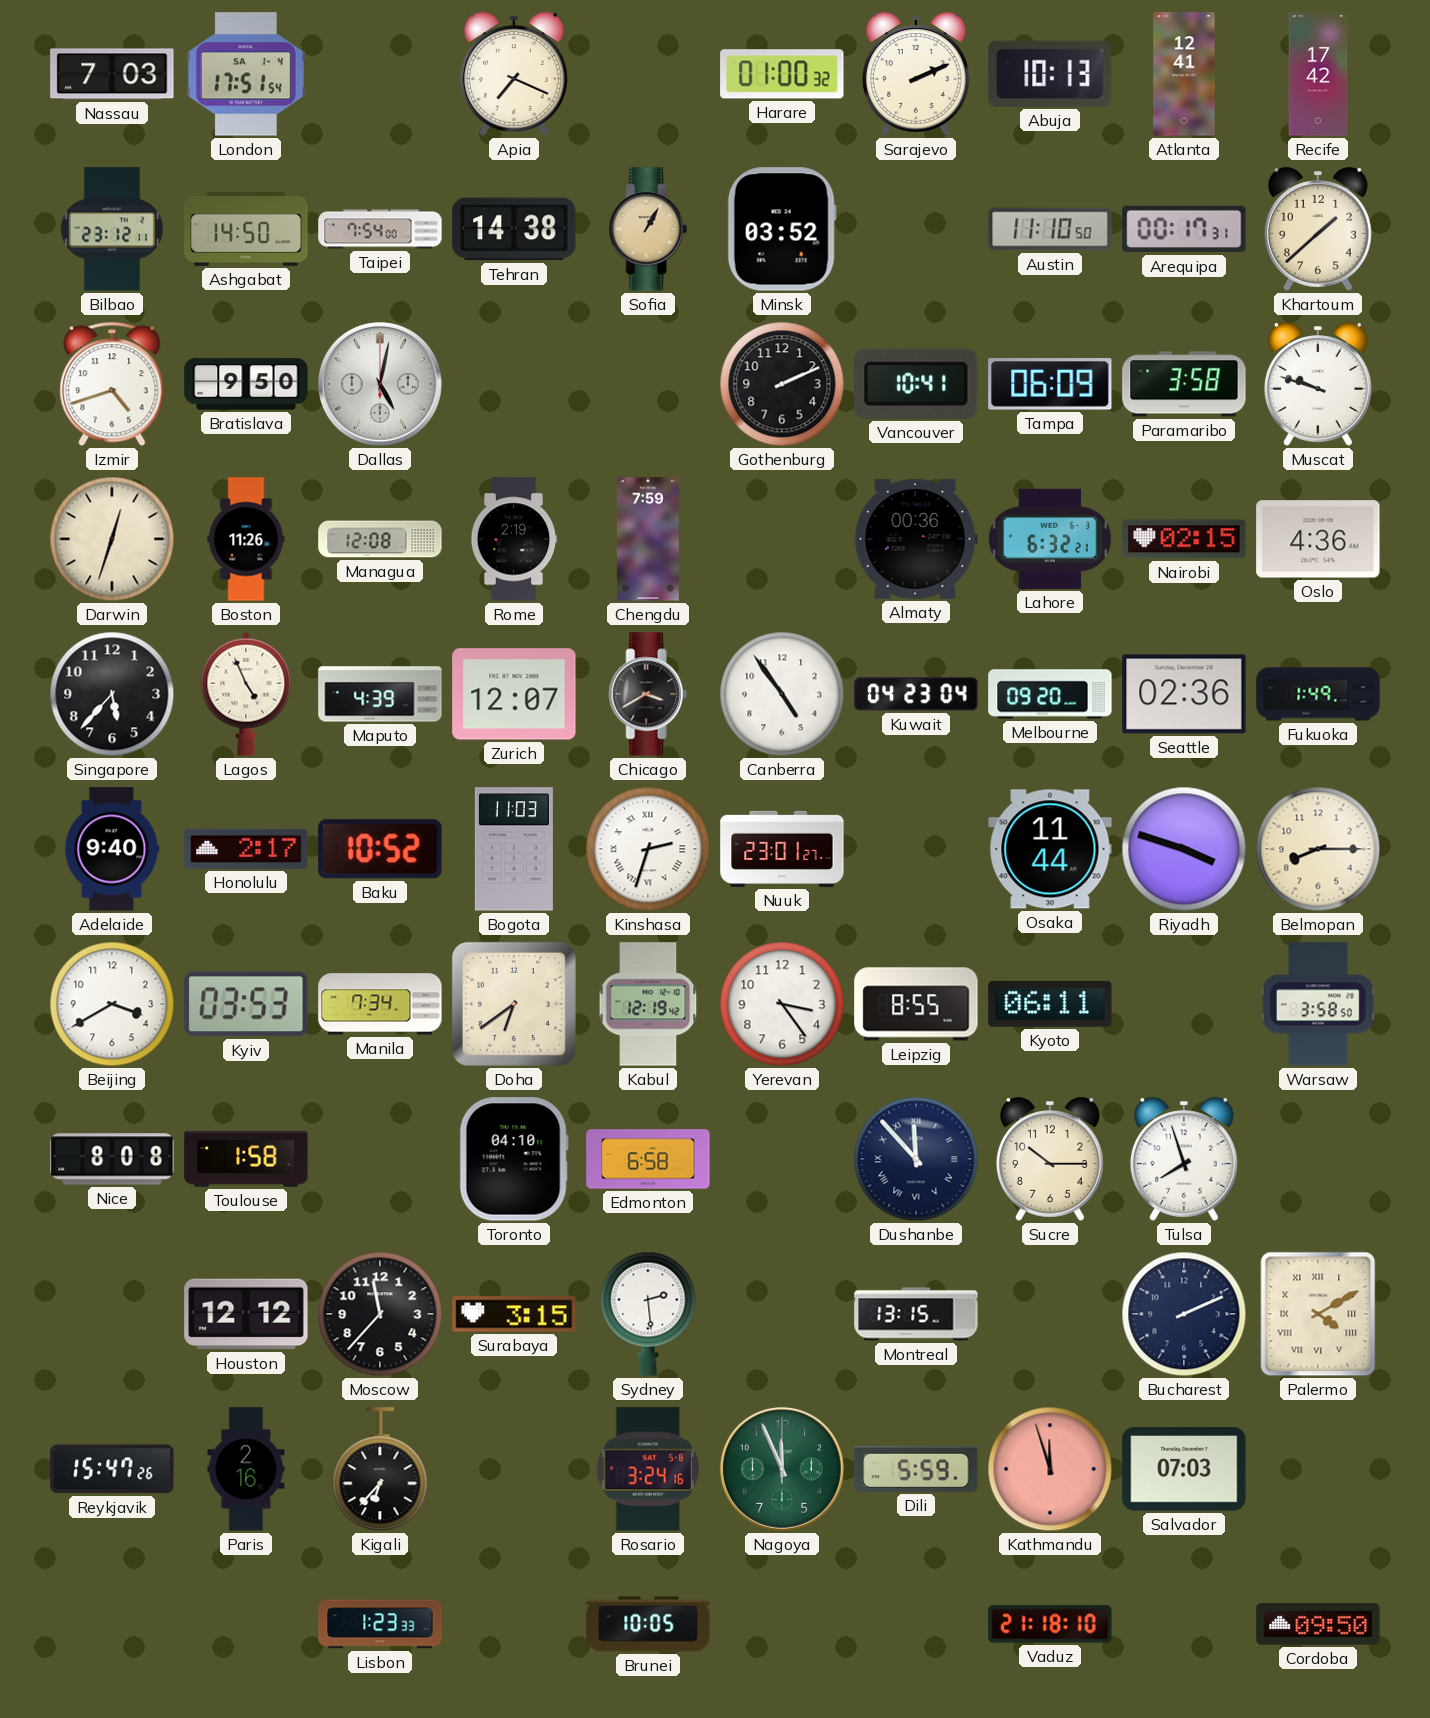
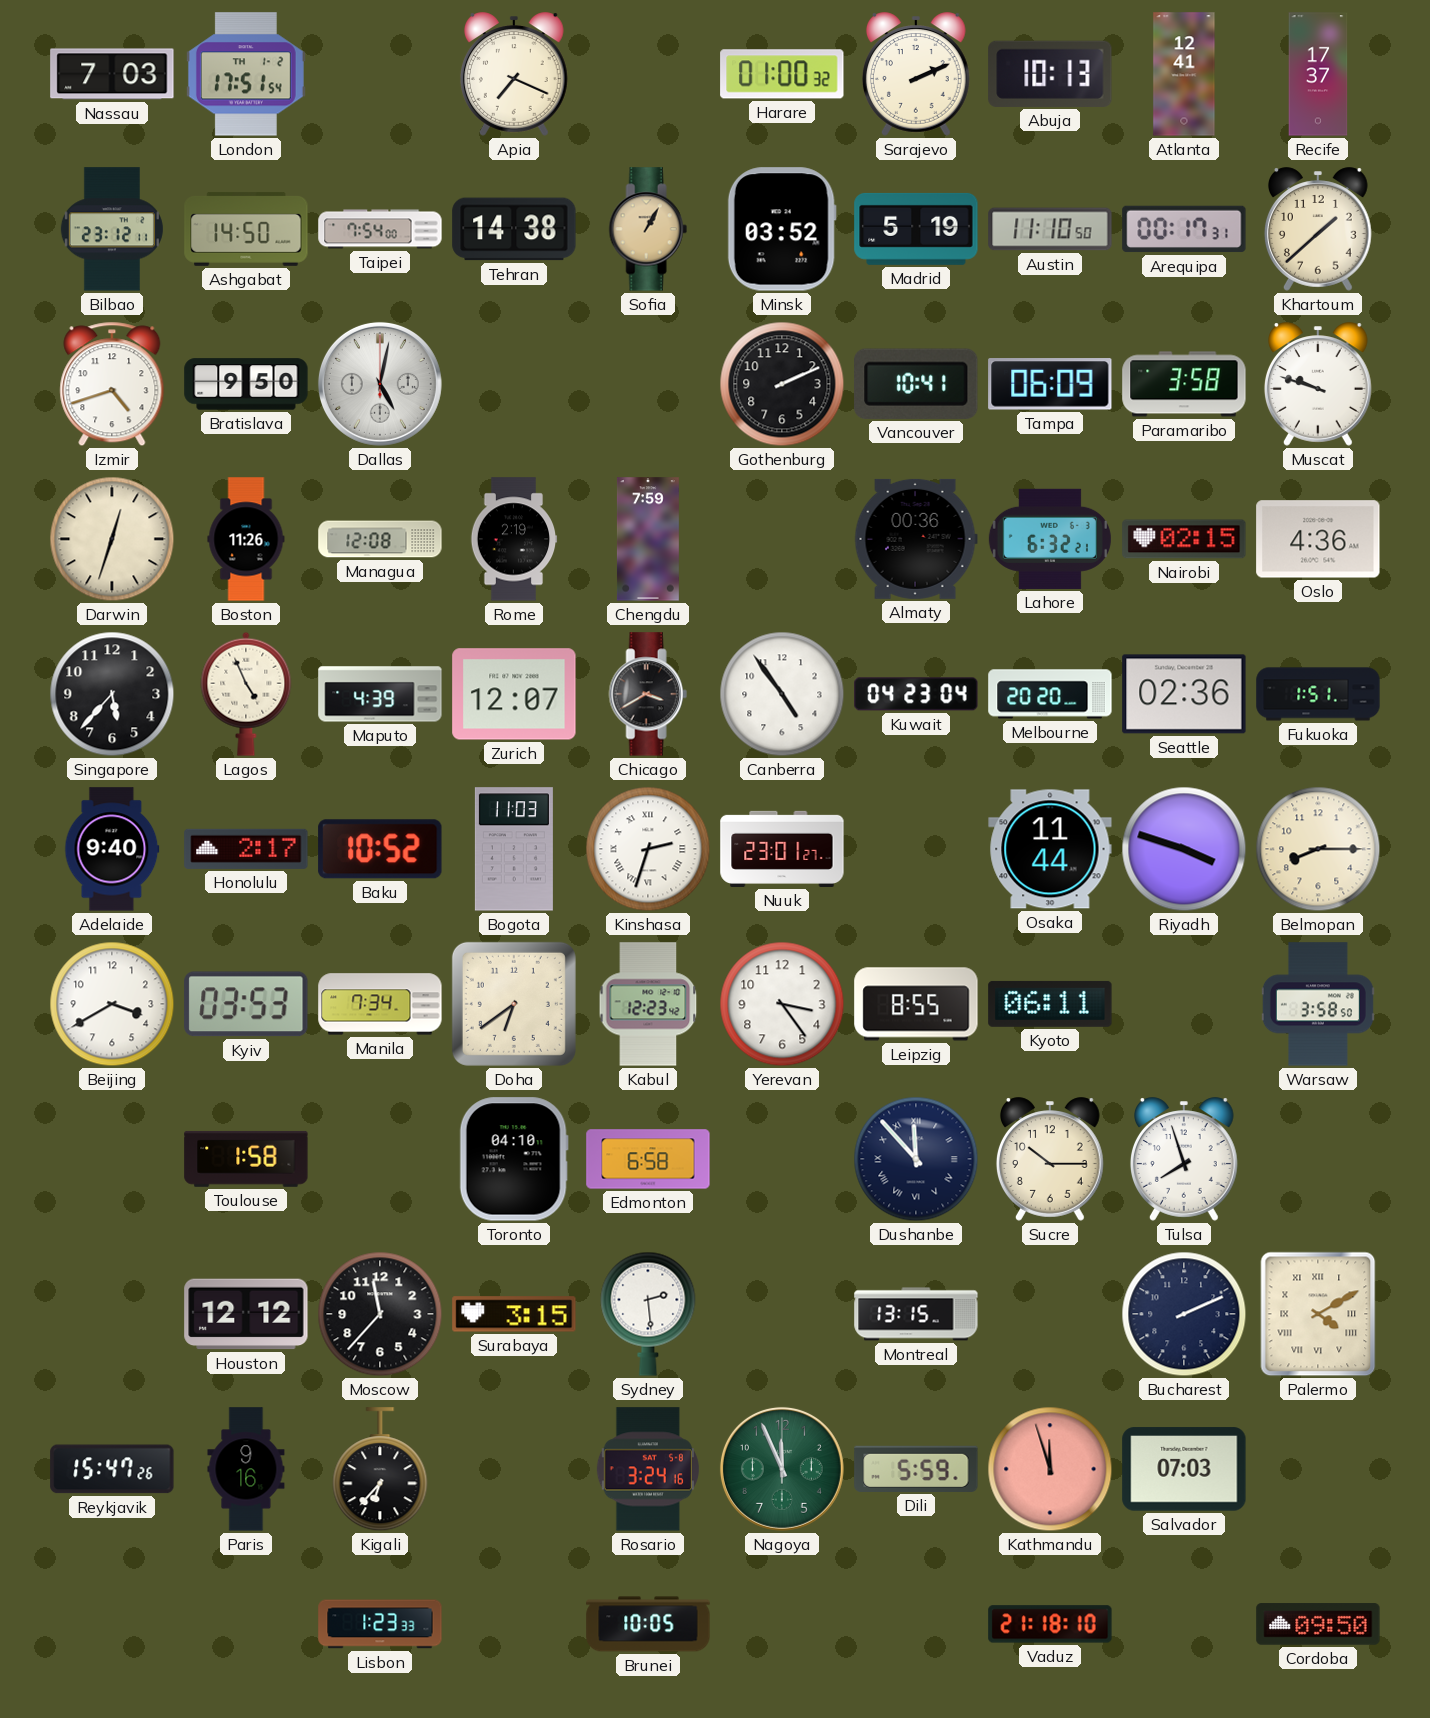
London date: SA 1-4 -> TH 1-2 (246, 74)
Recife: 17:42 -> 17:37 (1318, 74)
Madrid: none -> 5:19 (916, 229)
Melbourne: 09:20 -> 20:20 (1050, 694)
Fukuoka: 1:49 -> 1:51 (1318, 694)
Kabul: 12:19 -> 12:23 (648, 1004)
Nice: 8:08 -> none (112, 1159)
Paris: 2:16 -> 9:16 (246, 1469)
